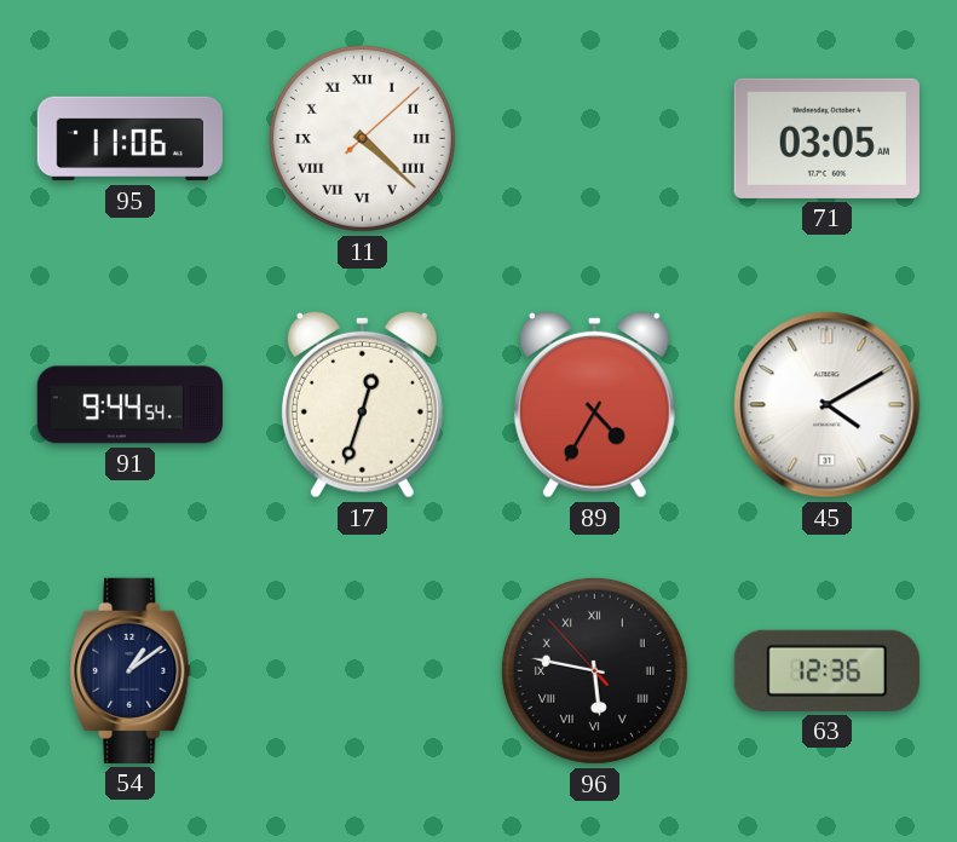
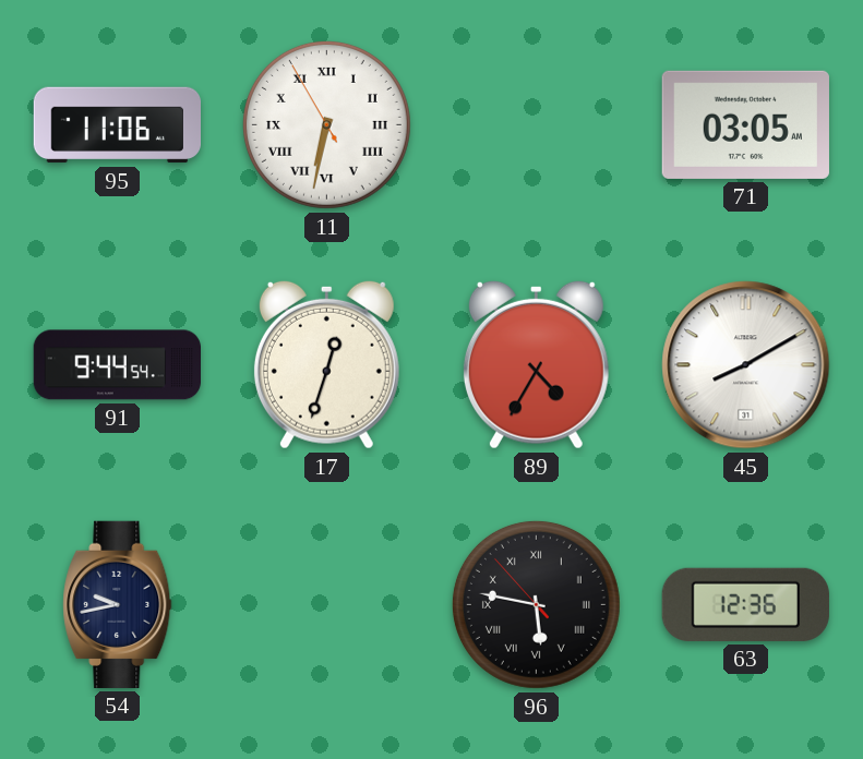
11: 4:22 -> 6:31 (326, 124)
45: 4:10 -> 8:10 (746, 365)
54: 1:09 -> 9:43 (118, 604)
